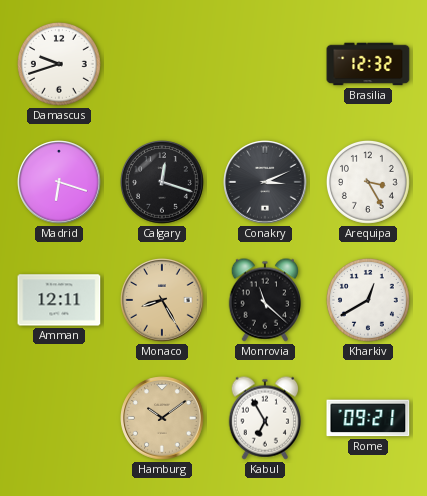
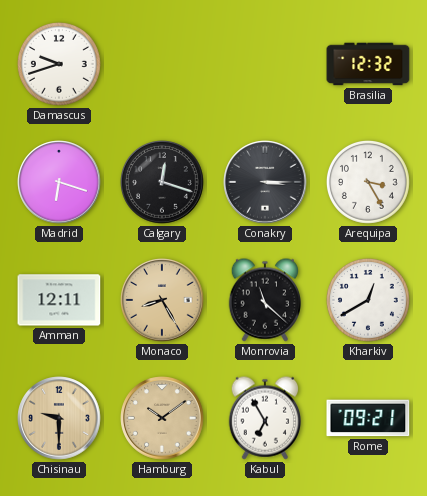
Conakry: 3:11 -> 3:15 (265, 182)
Chisinau: none -> 9:30 (59, 418)
